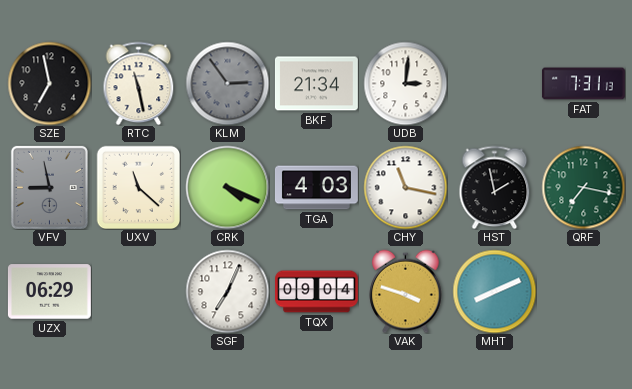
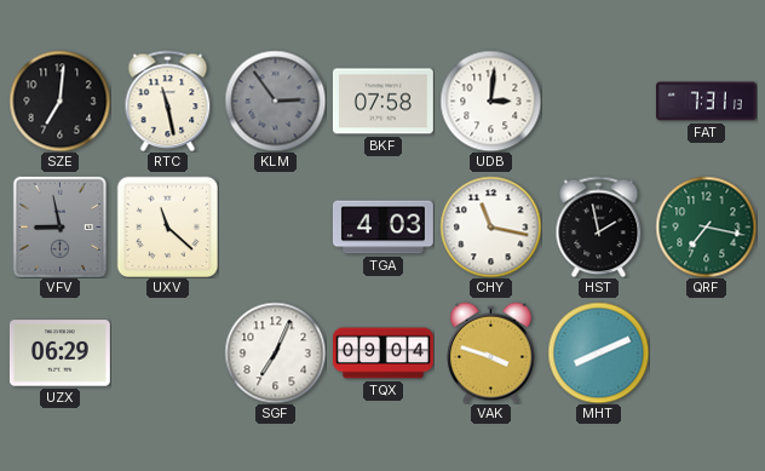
SZE: 6:58 -> 7:01 (59, 100)
BKF: 21:34 -> 07:58 (382, 102)
CRK: 4:19 -> none (227, 187)
